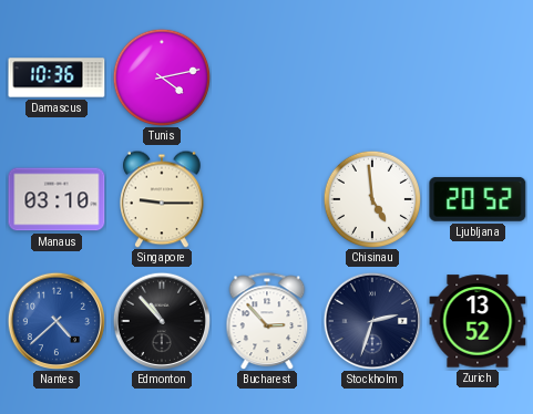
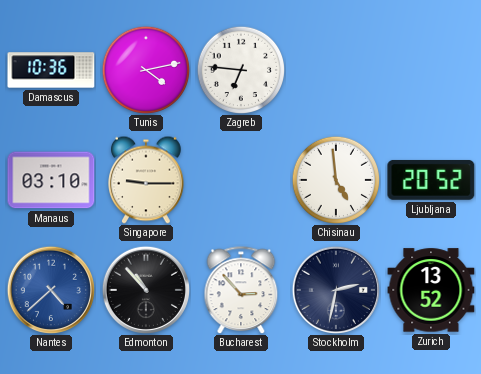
Zagreb: none -> 6:46 (241, 70)
Stockholm: 2:33 -> 2:32 (335, 289)
